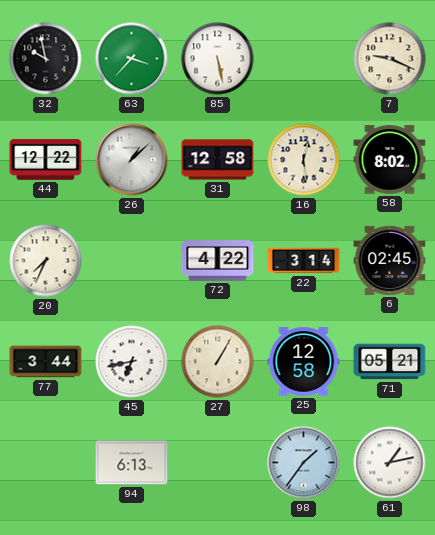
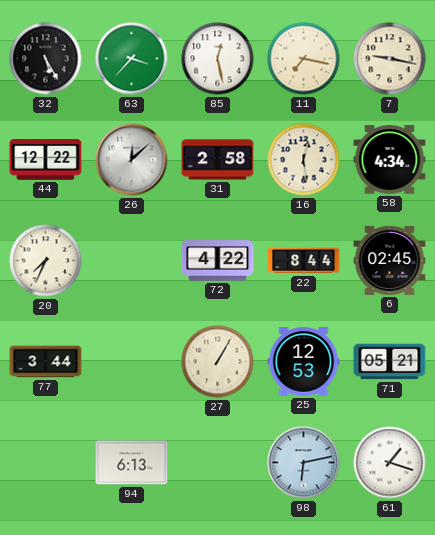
32: 9:58 -> 5:25 (46, 59)
85: 5:28 -> 12:28 (218, 59)
11: none -> 7:17 (304, 59)
7: 9:19 -> 9:17 (390, 59)
26: 1:08 -> 12:08 (132, 160)
31: 12:58 -> 2:58 (218, 160)
58: 8:02 -> 4:34 (390, 160)
22: 3:14 -> 8:44 (304, 261)
45: 6:43 -> none (132, 362)
25: 12:58 -> 12:53 (304, 362)
98: 1:36 -> 6:13 (304, 463)
61: 1:13 -> 1:18 (390, 463)
